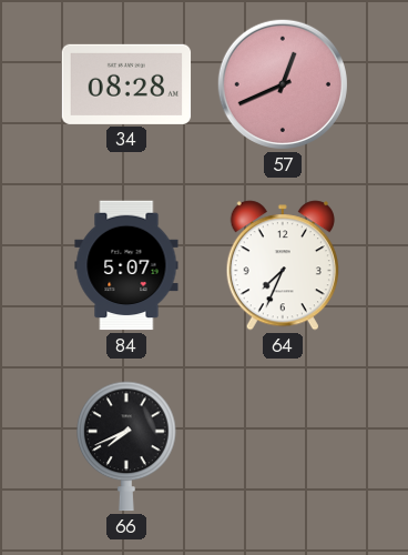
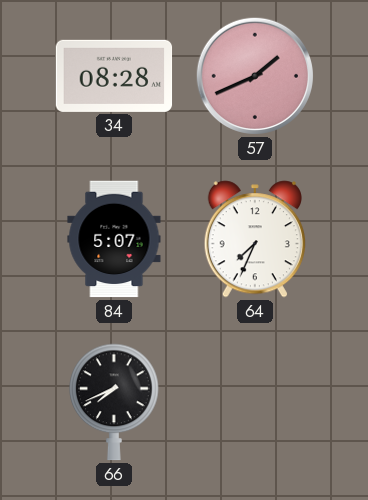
57: 12:41 -> 1:41 (255, 76)
